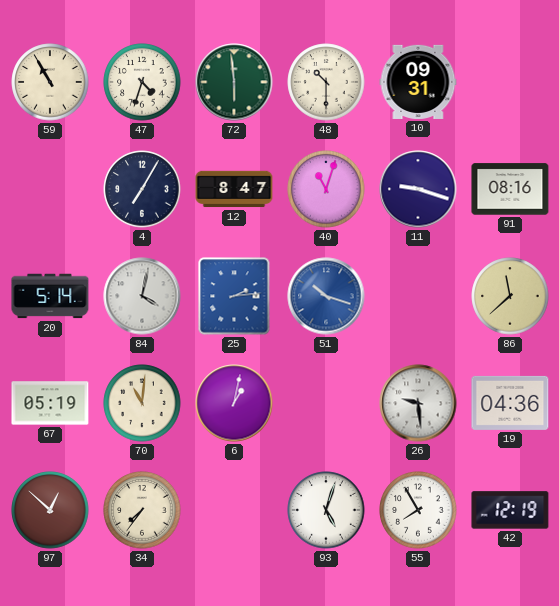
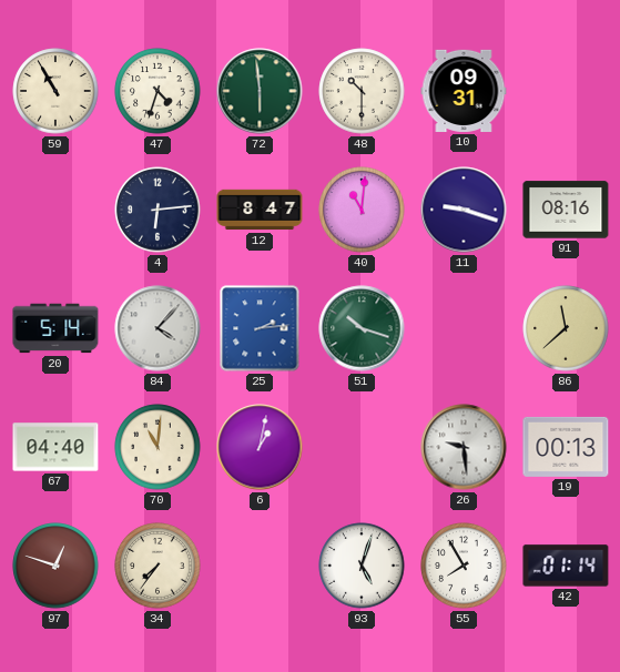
4: 7:05 -> 6:14 (157, 210)
40: 11:03 -> 11:01 (362, 210)
84: 4:02 -> 4:07 (157, 328)
51 dial: blue -> green (362, 328)
67: 05:19 -> 04:40 (55, 447)
19: 04:36 -> 00:13 (566, 447)
97: 12:52 -> 12:48 (55, 566)
42: 12:19 -> 01:14 (566, 566)
